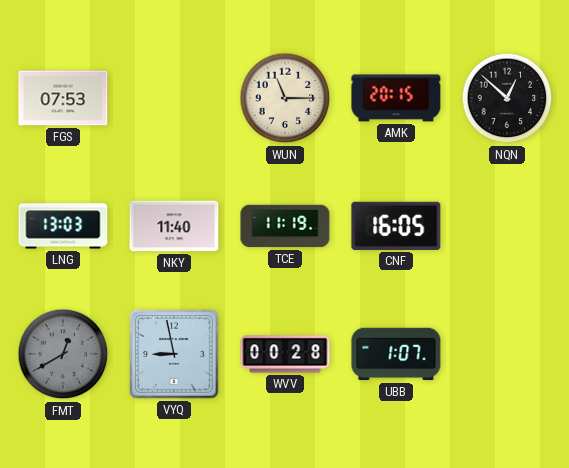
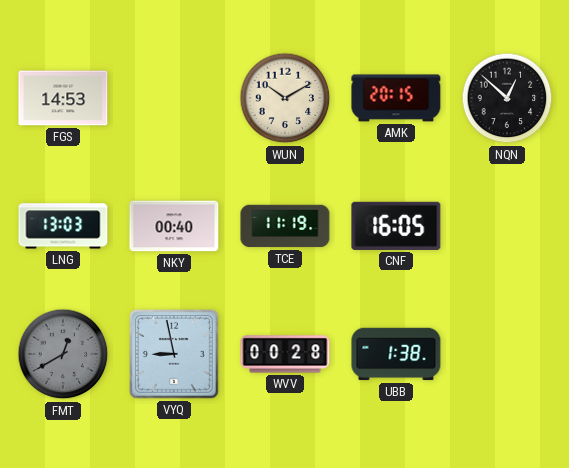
FGS: 07:53 -> 14:53 (63, 98)
WUN: 11:15 -> 10:10 (285, 98)
NKY: 11:40 -> 00:40 (174, 226)
UBB: 1:07 -> 1:38 (396, 354)
